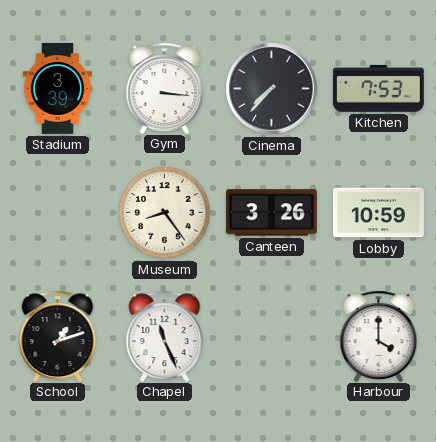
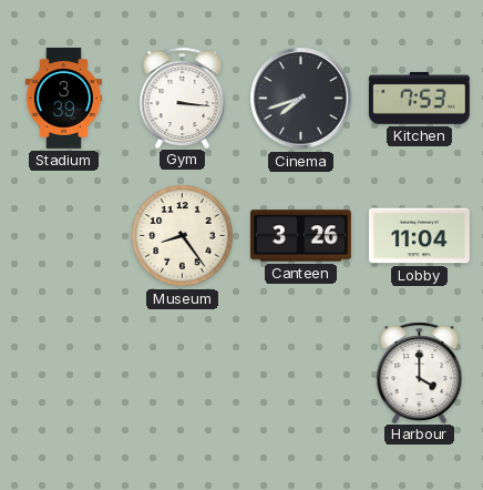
Cinema: 7:37 -> 7:42 (301, 99)
Lobby: 10:59 -> 11:04 (419, 236)
School: 1:12 -> none (58, 336)
Chapel: 11:26 -> none (165, 336)
